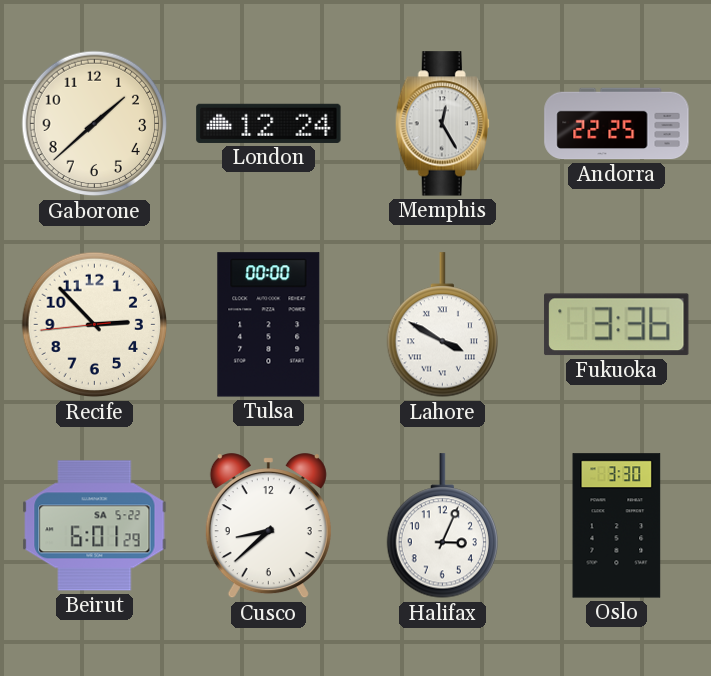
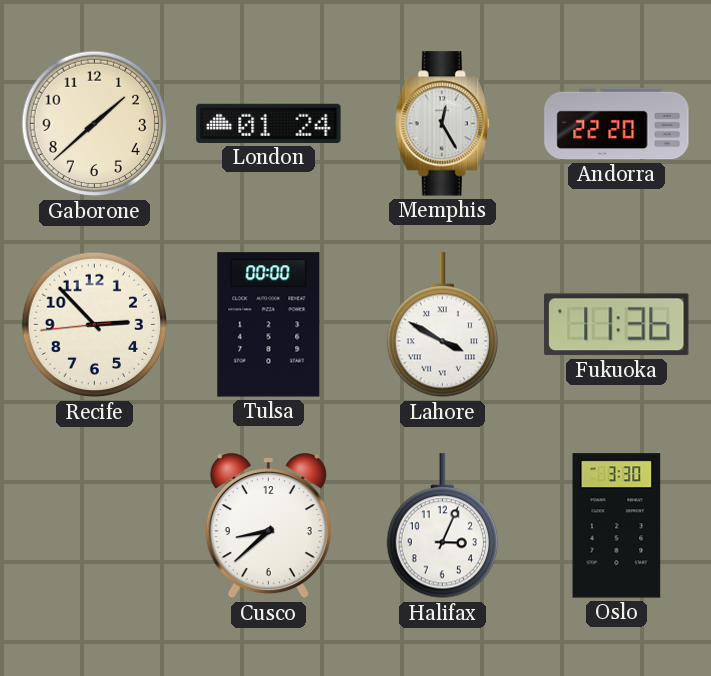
London: 12:24 -> 01:24 (269, 123)
Andorra: 22:25 -> 22:20 (617, 124)
Fukuoka: 3:36 -> 11:36 (617, 325)
Beirut: 6:01 -> none (95, 526)
